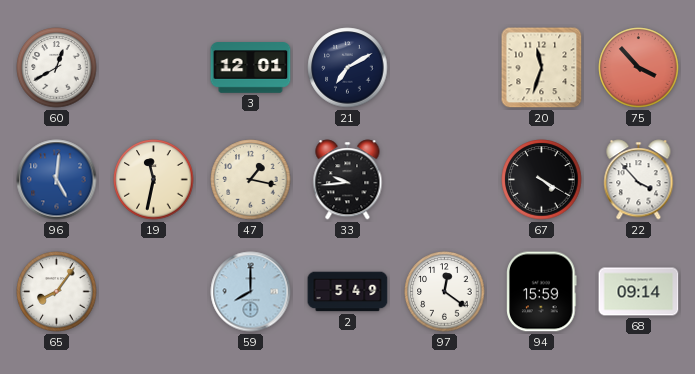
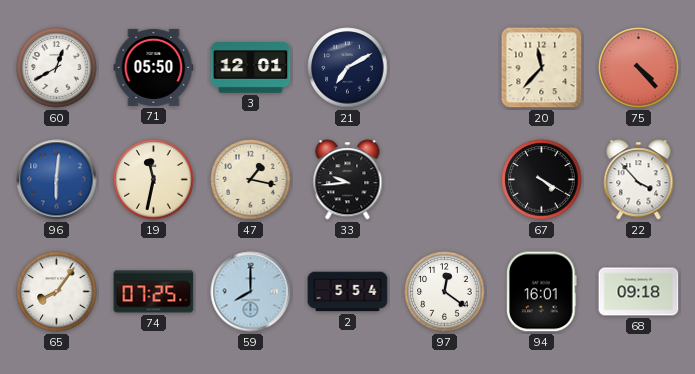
71: none -> 05:50 (154, 67)
20: 11:33 -> 11:37 (542, 68)
75: 3:53 -> 4:23 (639, 68)
96: 5:01 -> 6:01 (57, 180)
74: none -> 07:25 (154, 292)
2: 5:49 -> 5:54 (348, 292)
94: 15:59 -> 16:01 (542, 292)
68: 09:14 -> 09:18 (639, 292)
